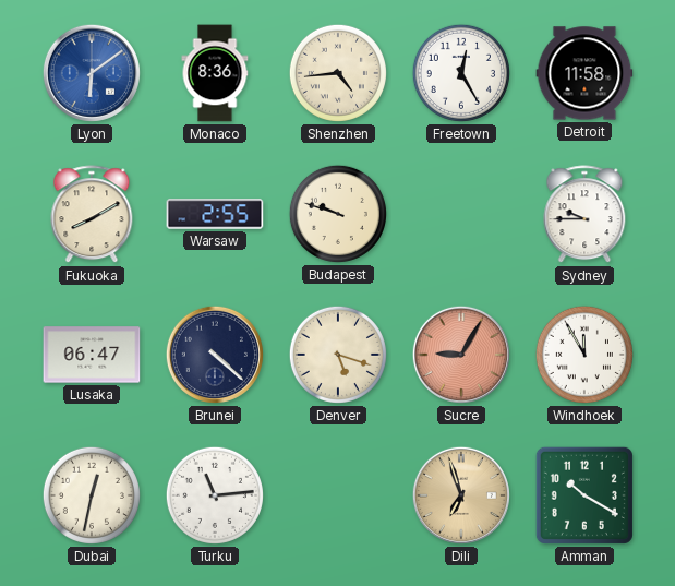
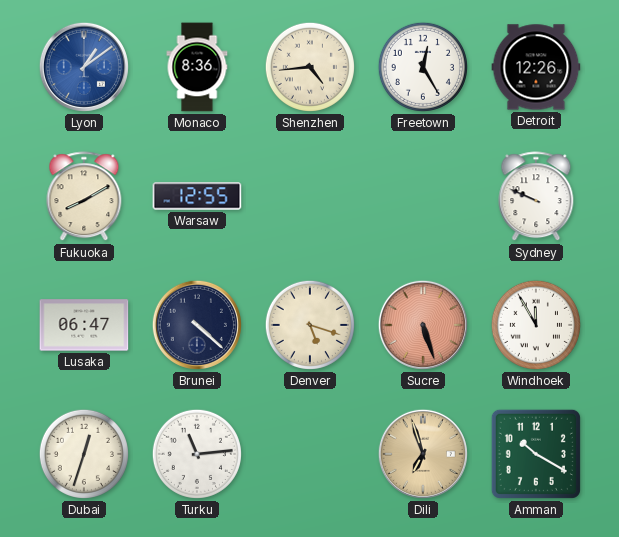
Lyon: 6:09 -> 1:09 (84, 67)
Detroit: 11:58 -> 12:26 (536, 67)
Warsaw: 2:55 -> 12:55 (197, 196)
Budapest: 9:48 -> none (338, 214)
Sydney: 9:45 -> 9:49 (536, 197)
Sucre: 9:05 -> 5:27 (423, 325)
Dubai: 12:32 -> 12:33 (84, 454)
